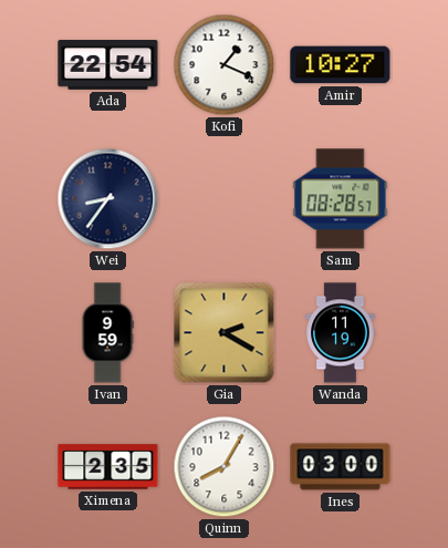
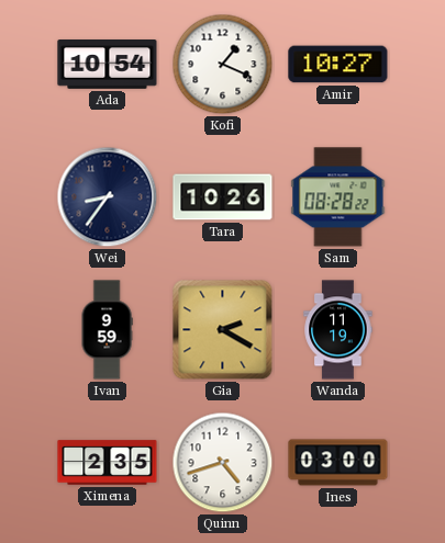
Ada: 22:54 -> 10:54 (108, 65)
Tara: none -> 10:26 (223, 197)
Sam: 08:28:57 -> 08:28:22 (338, 197)
Quinn: 8:05 -> 4:42 (223, 463)
